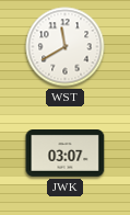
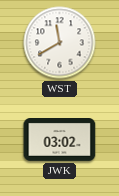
JWK: 03:07 -> 03:02 (60, 140)
